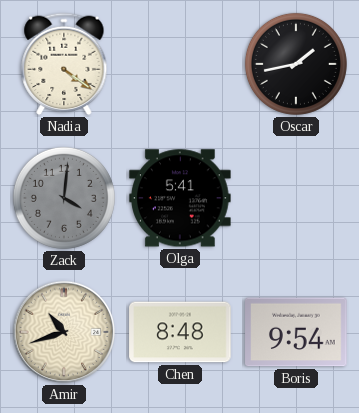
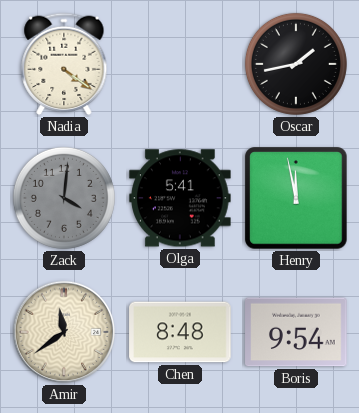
Henry: none -> 11:58 (296, 198)
Amir: 10:42 -> 11:39 (64, 332)
